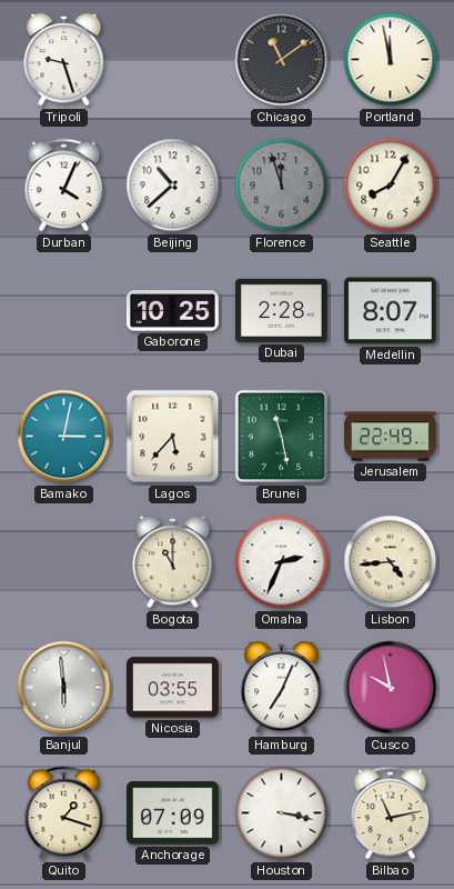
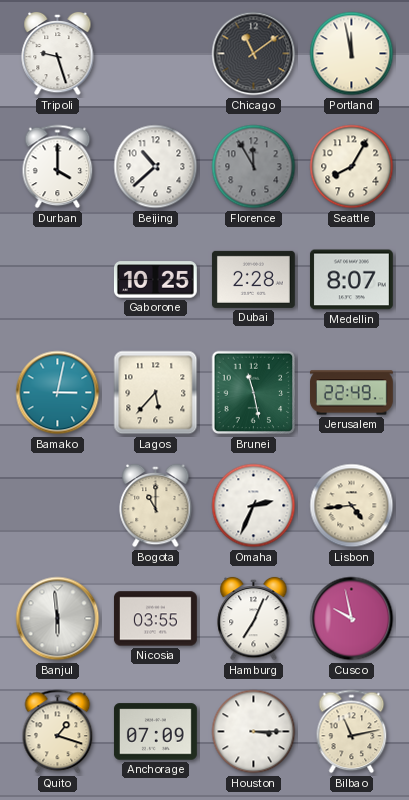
Durban: 4:04 -> 4:00 (58, 167)
Florence: 11:57 -> 11:55 (254, 167)
Houston: 3:17 -> 3:15 (254, 732)
